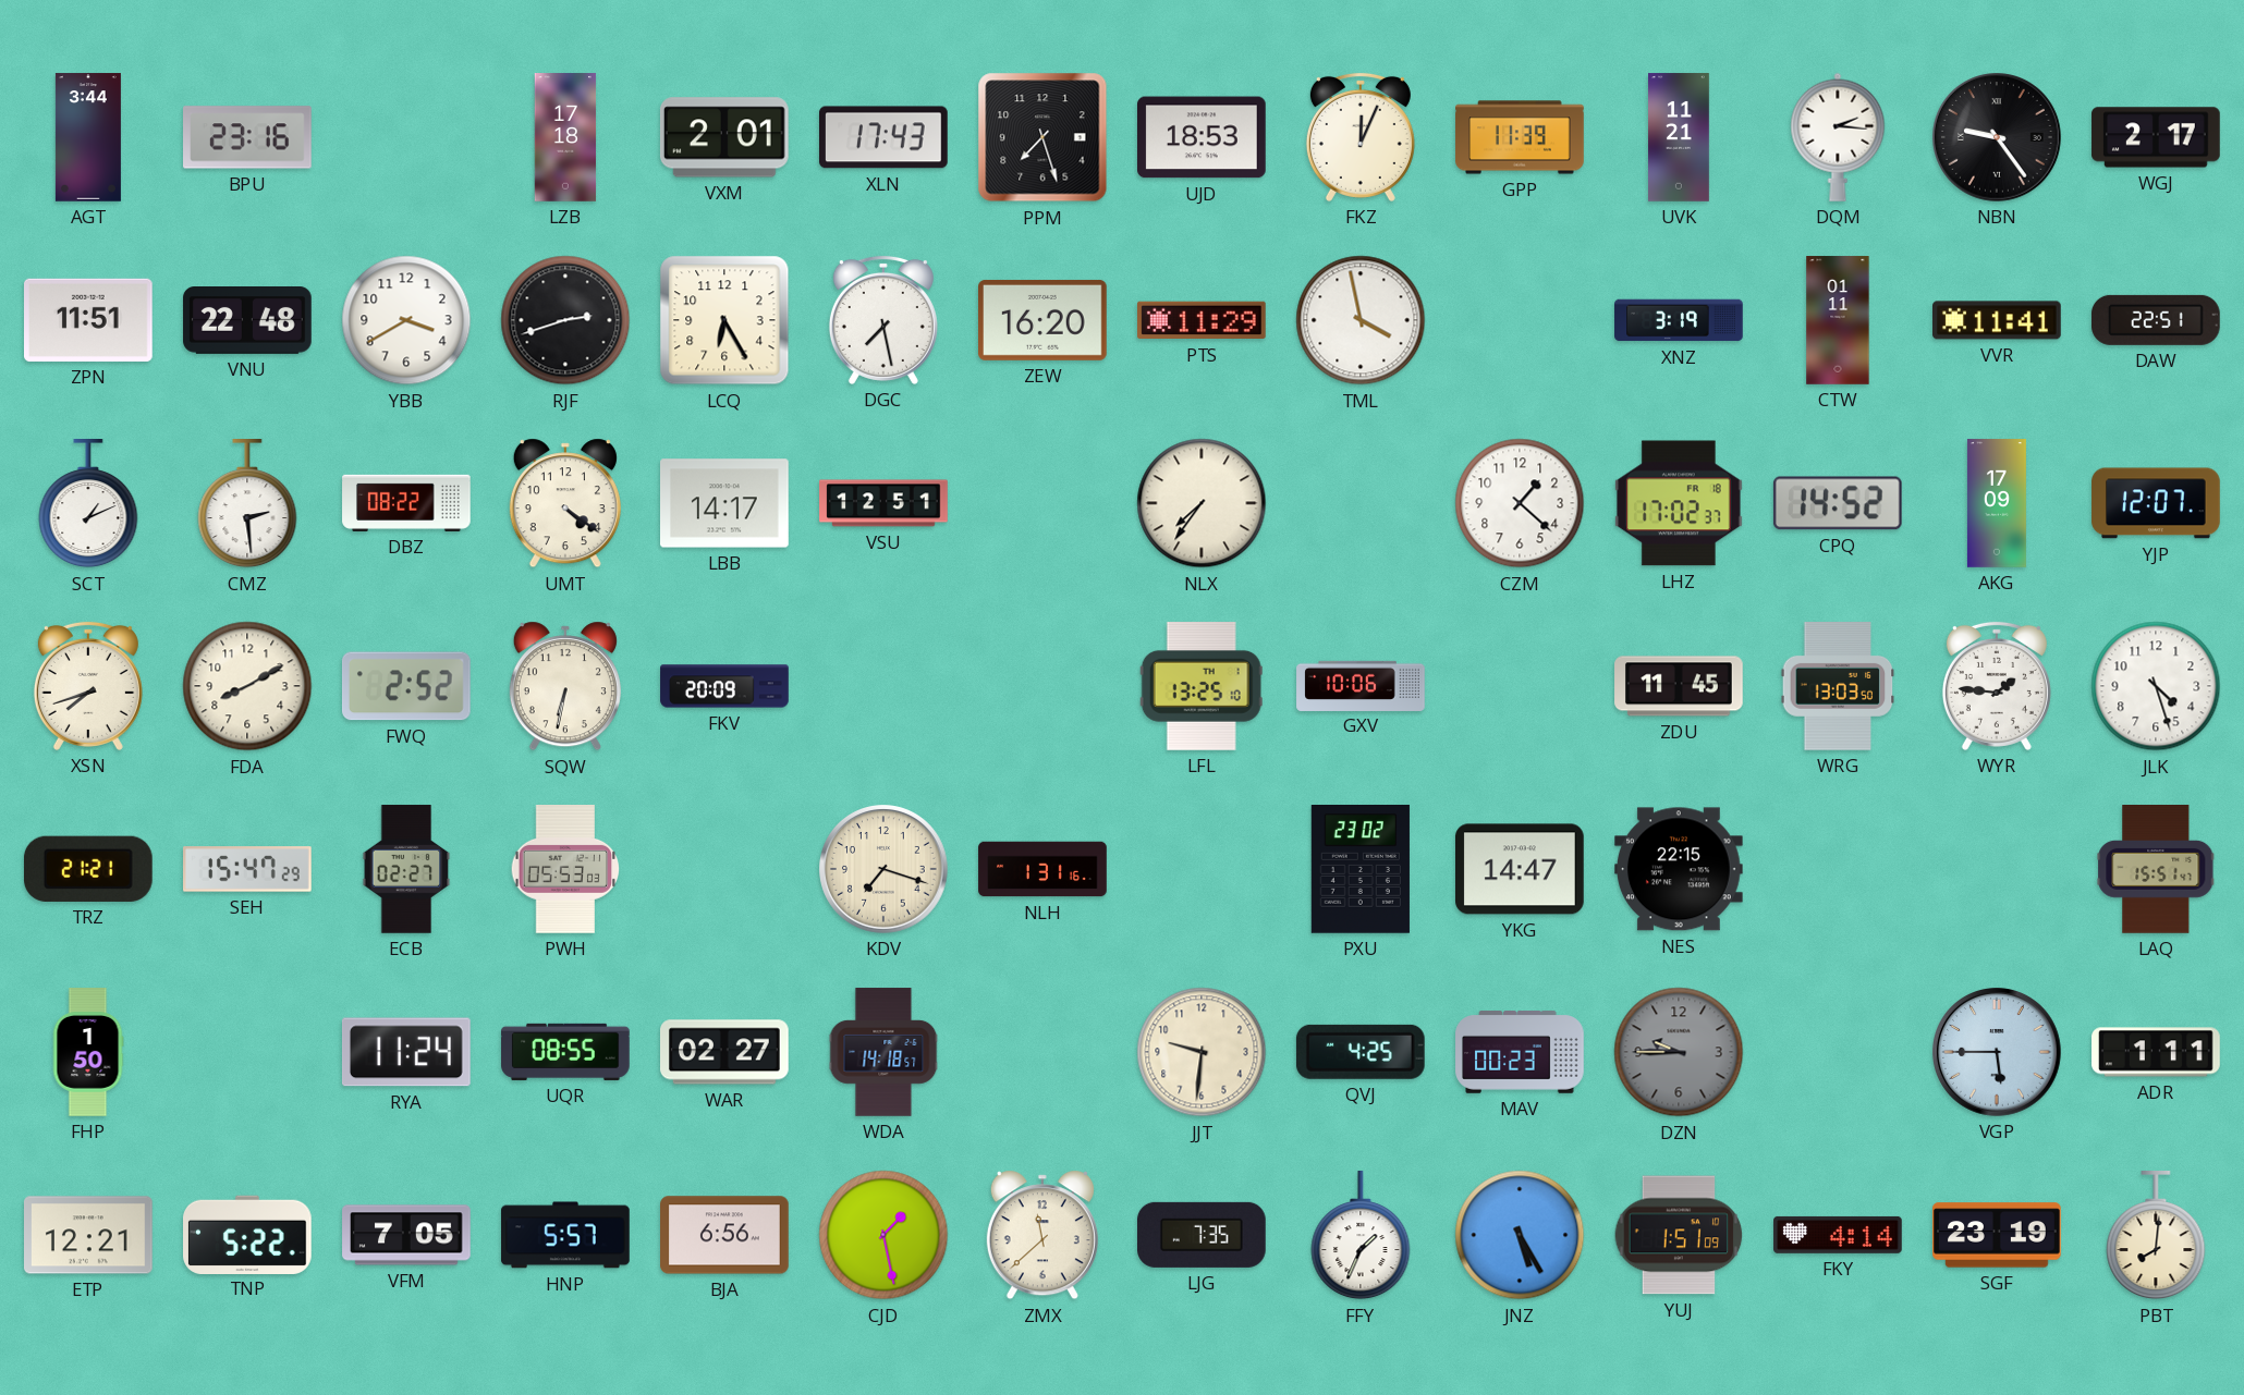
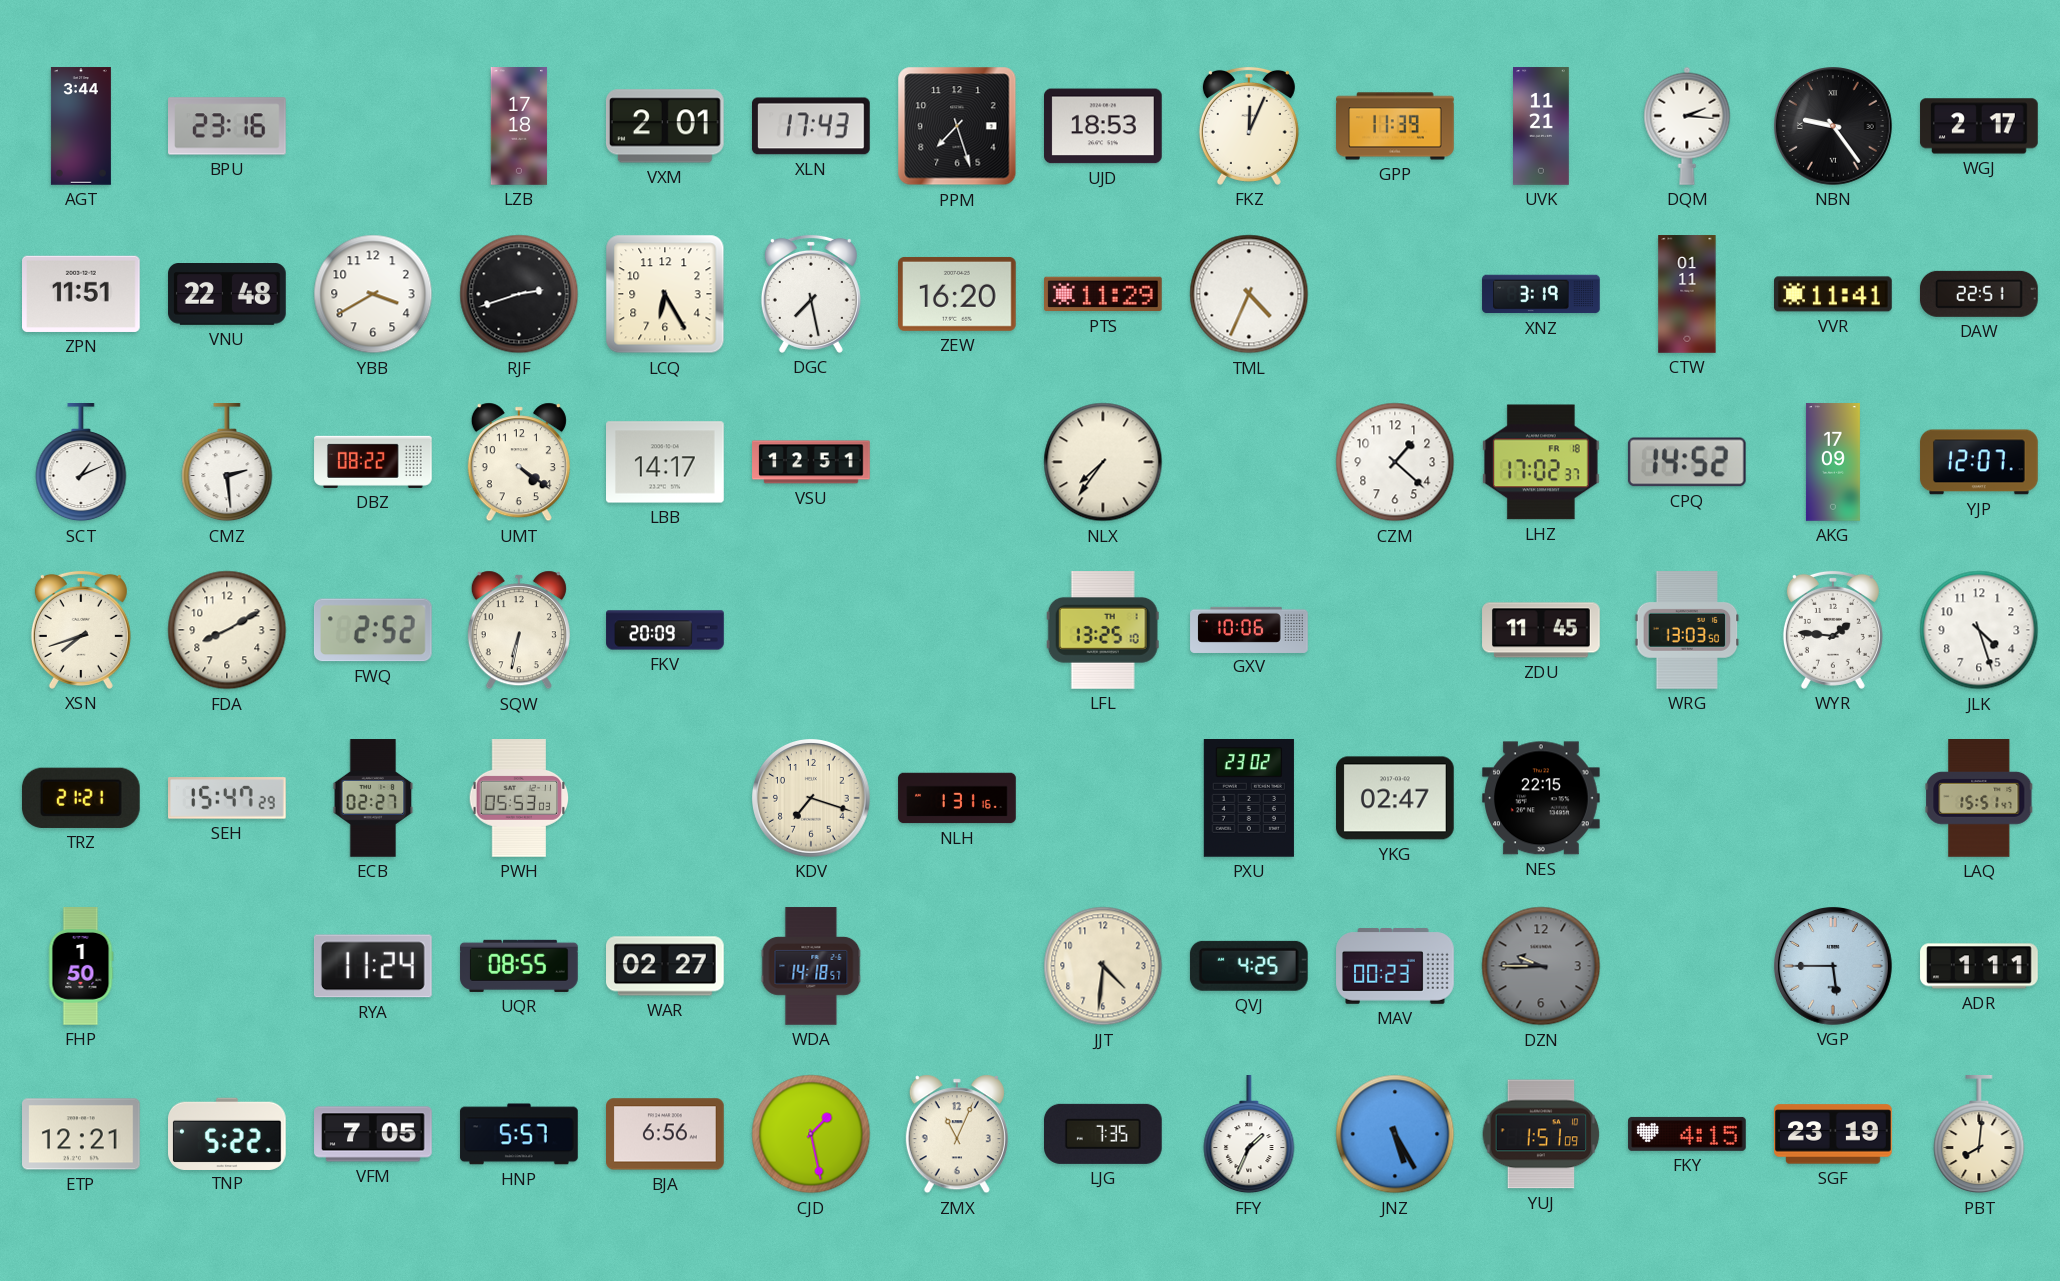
TML: 3:58 -> 4:34 (1249, 294)
YKG: 14:47 -> 02:47 (1396, 798)
JJT: 9:31 -> 4:31 (1103, 966)
ZMX: 11:38 -> 11:04 (957, 1134)
FKY: 4:14 -> 4:15 (1687, 1134)
